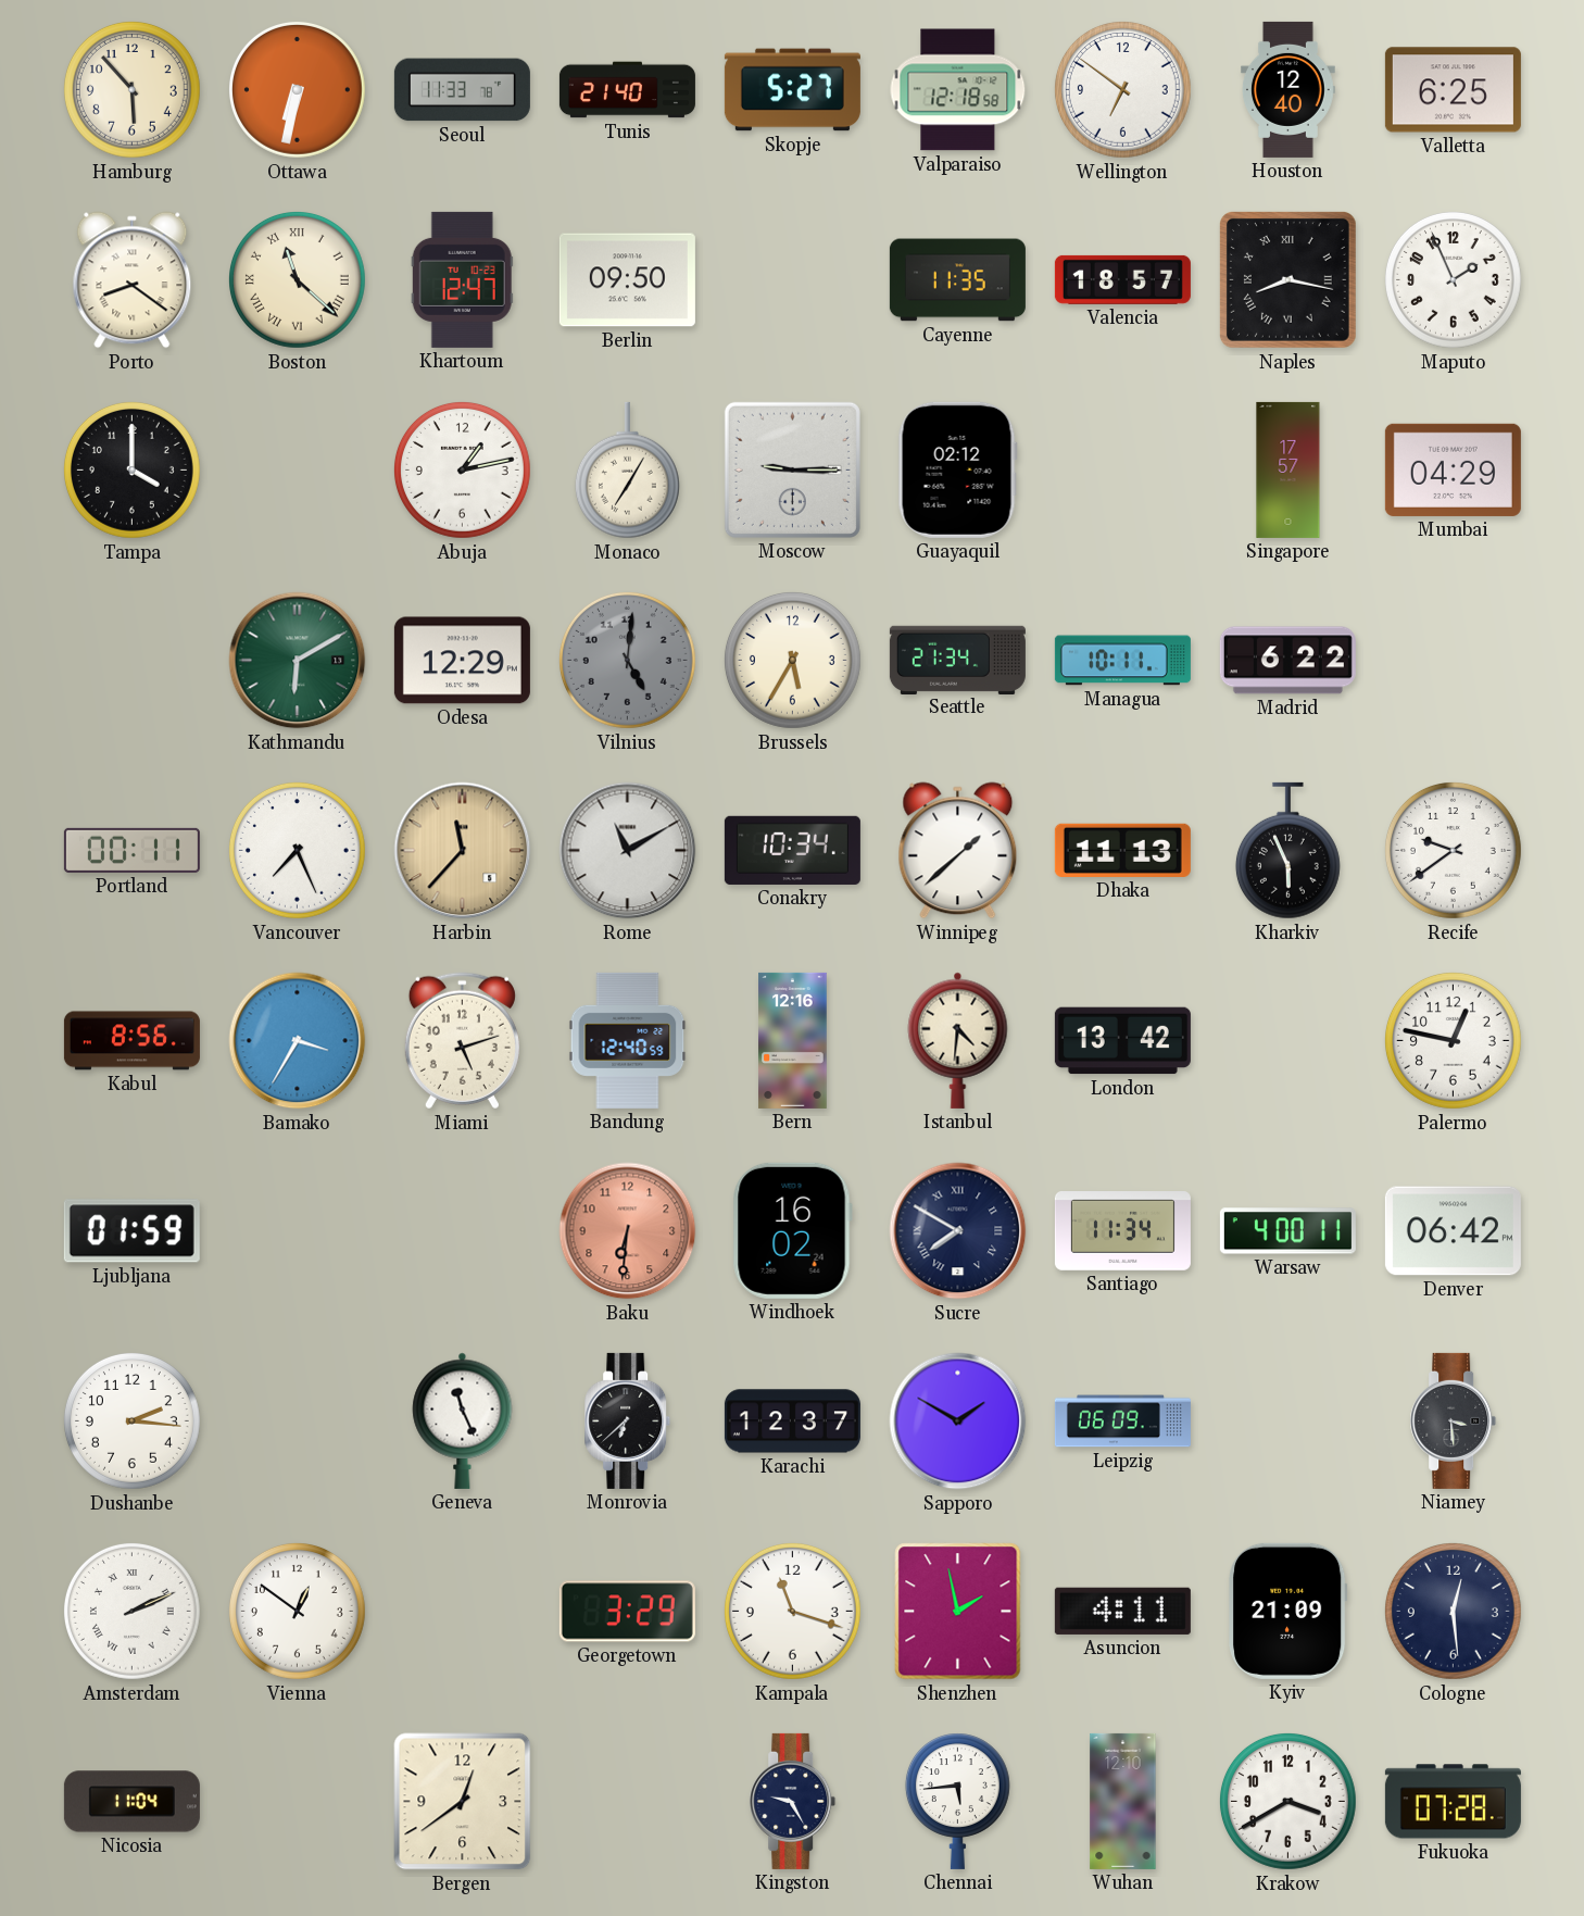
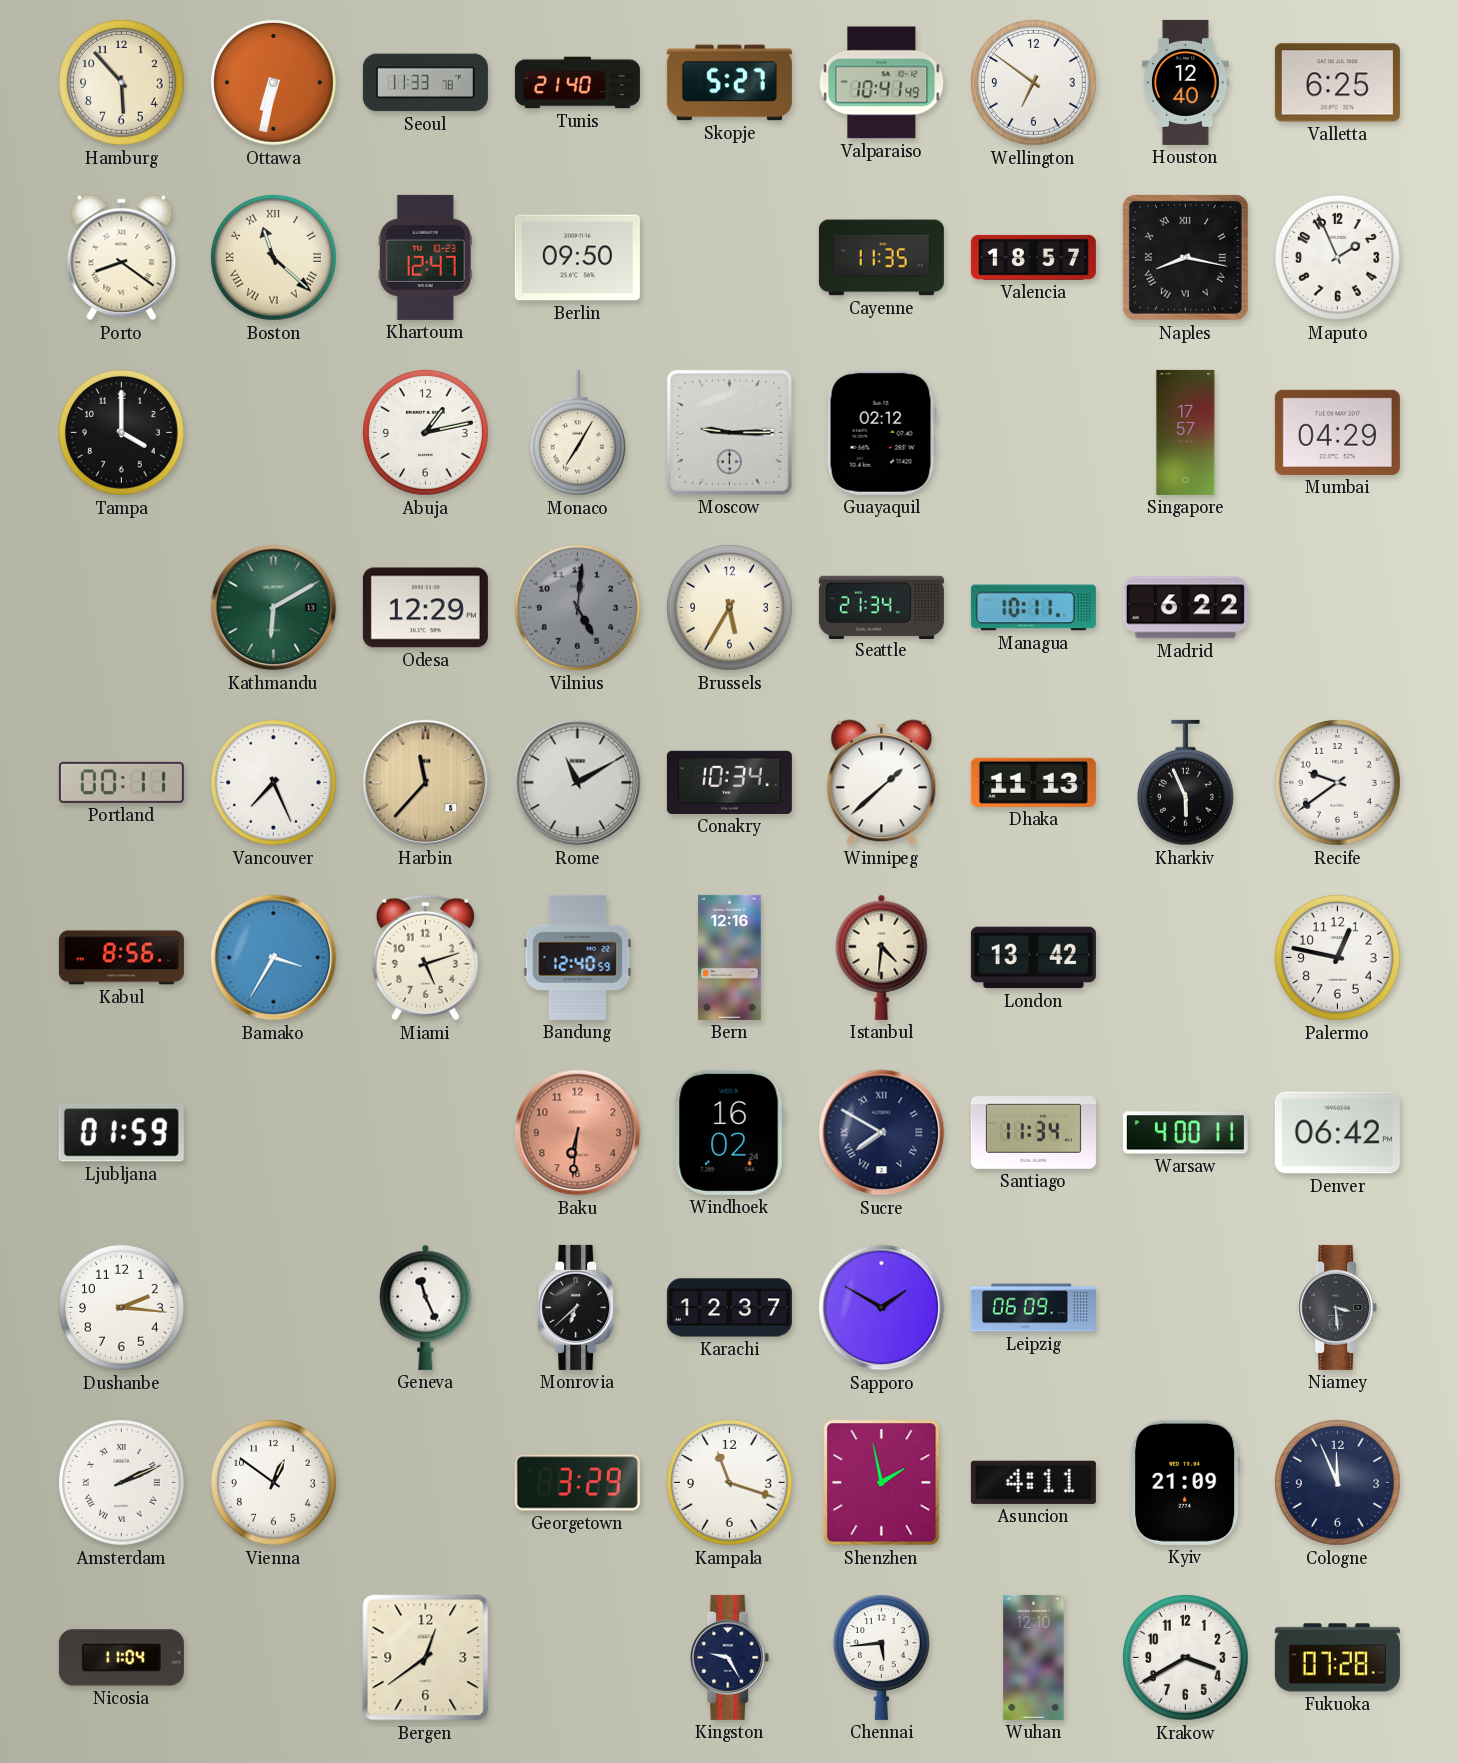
Valparaiso: 12:18 -> 10:41 (882, 83)
Cologne: 12:29 -> 11:56 (1337, 1482)
